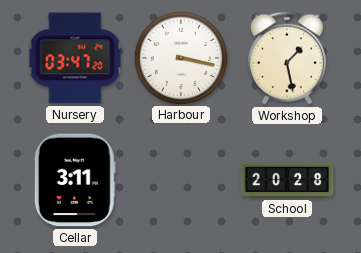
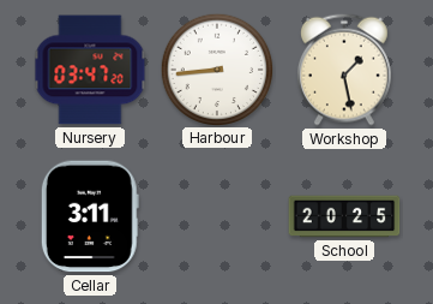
Harbour: 3:17 -> 8:44 (216, 68)
School: 20:28 -> 20:25 (344, 216)
